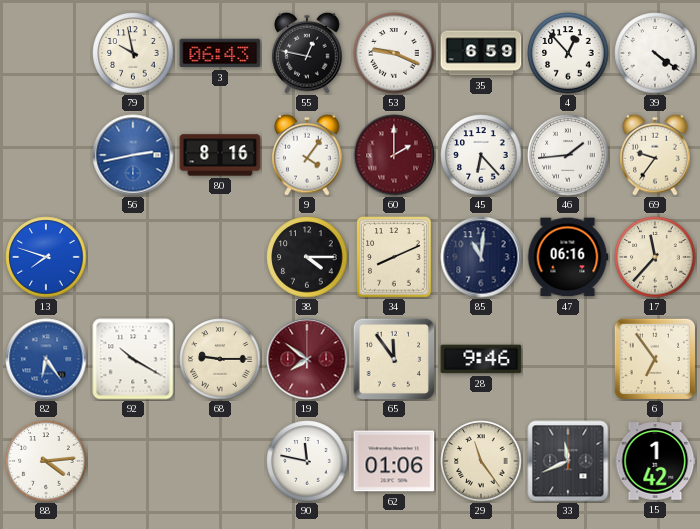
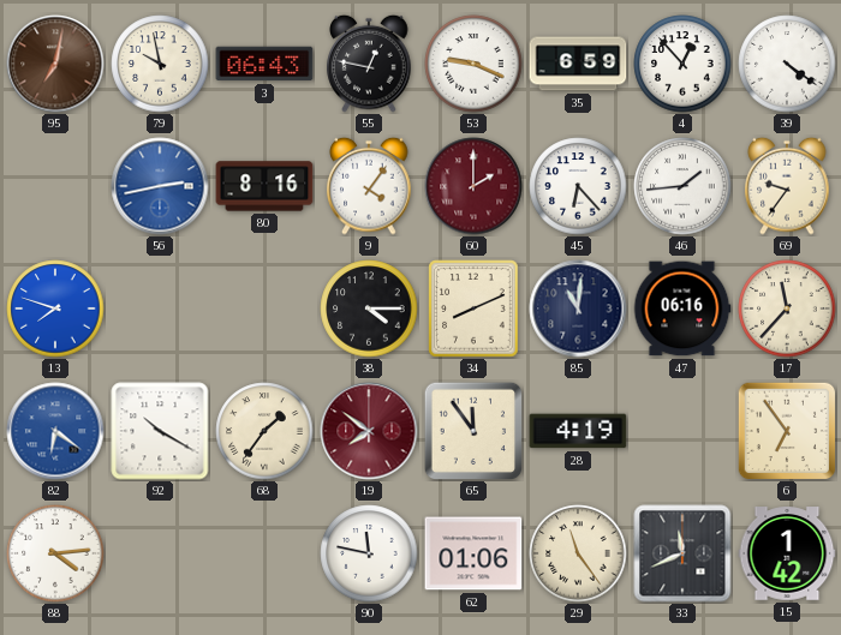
95: none -> 7:02 (55, 64)
82: 6:24 -> 6:21 (55, 431)
68: 9:15 -> 1:36 (264, 431)
28: 9:46 -> 4:19 (578, 431)
